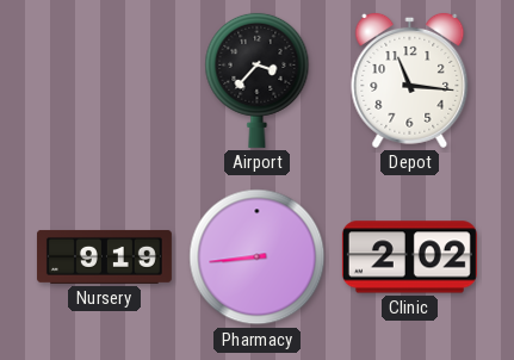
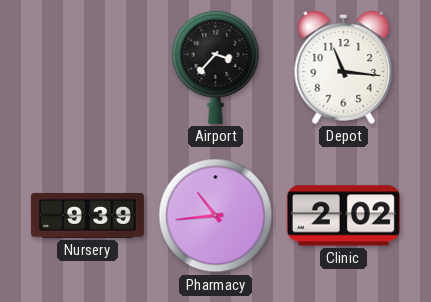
Nursery: 9:19 -> 9:39 (87, 215)
Pharmacy: 8:44 -> 10:44 (216, 216)
